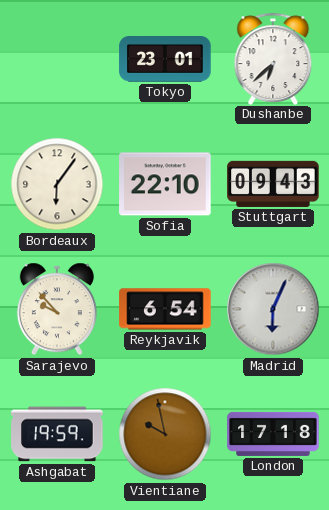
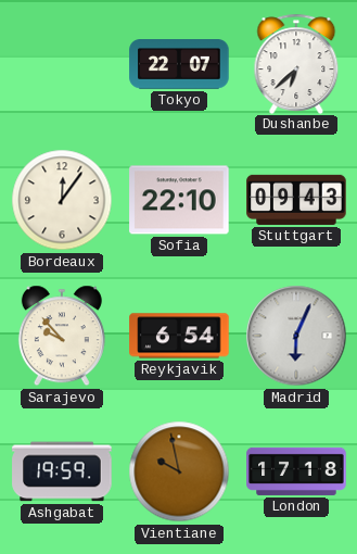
Tokyo: 23:01 -> 22:07 (179, 65)
Bordeaux: 6:06 -> 12:06 (62, 200)
